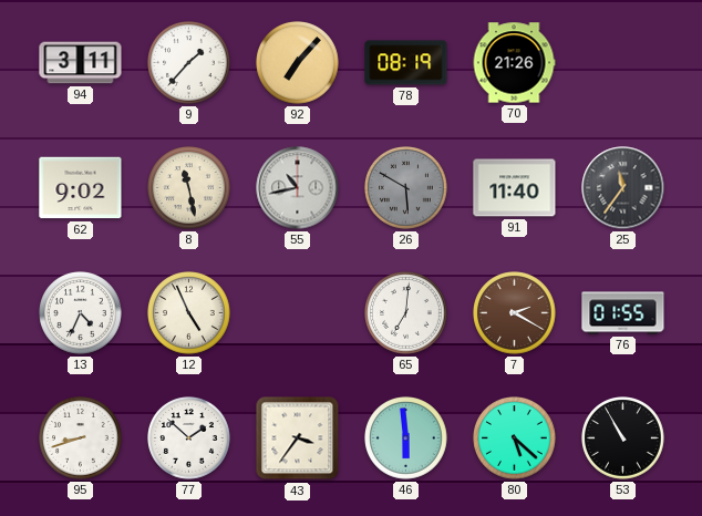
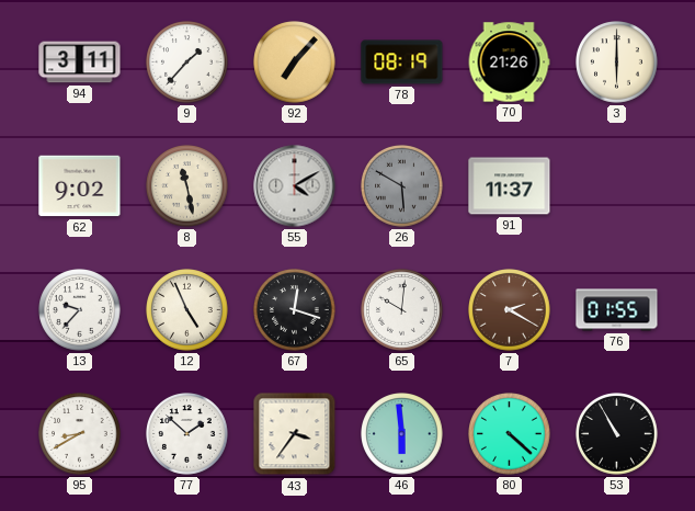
3: none -> 6:00 (617, 63)
55: 10:43 -> 4:10 (295, 186)
91: 11:40 -> 11:37 (510, 186)
25: 11:36 -> none (623, 188)
13: 4:34 -> 9:37 (80, 310)
67: none -> 12:18 (295, 310)
65: 7:01 -> 10:01 (402, 310)
95: 8:42 -> 8:40 (80, 434)
80: 5:22 -> 4:22 (510, 434)
